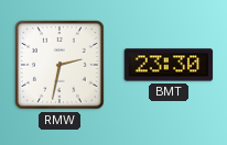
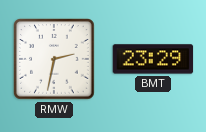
BMT: 23:30 -> 23:29 (153, 59)
